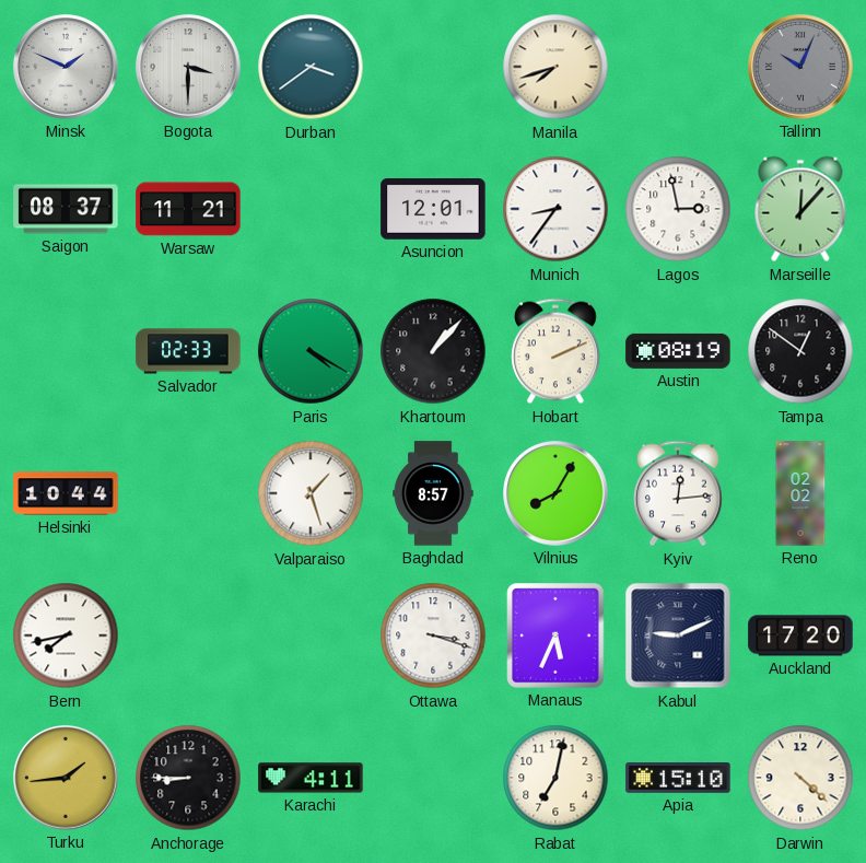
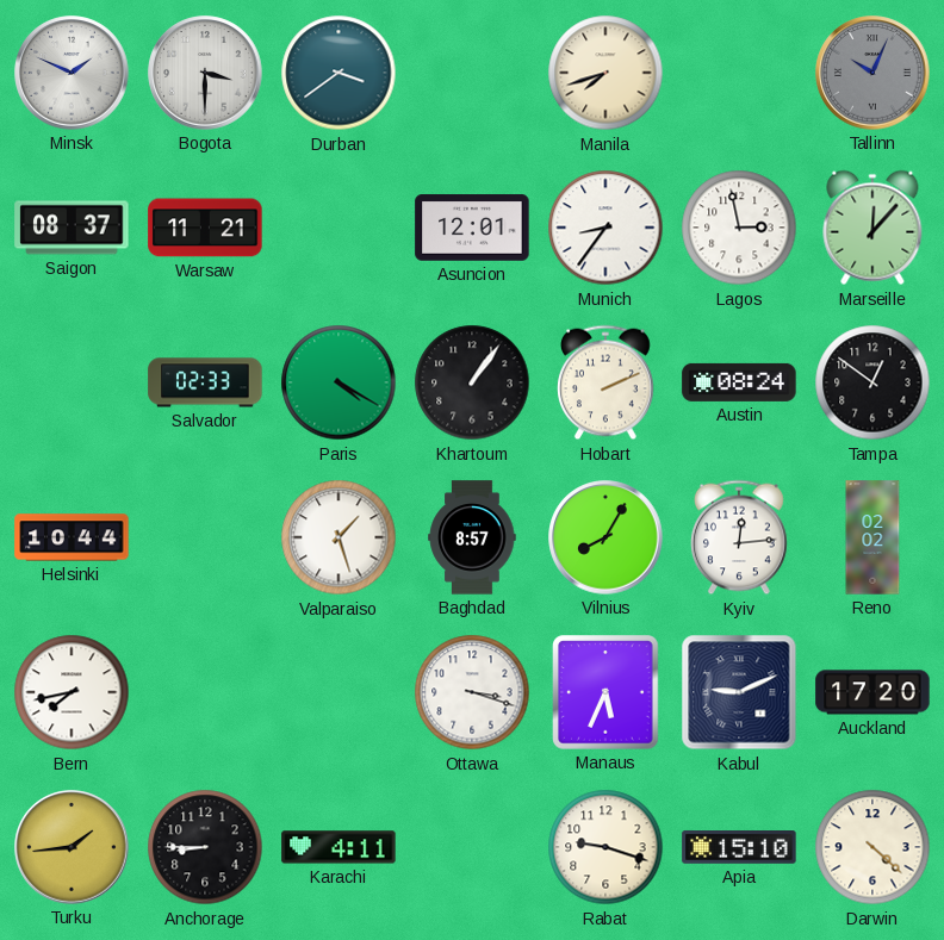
Khartoum: 1:07 -> 1:06 (472, 382)
Austin: 08:19 -> 08:24 (739, 382)
Rabat: 7:02 -> 9:18 (605, 847)
